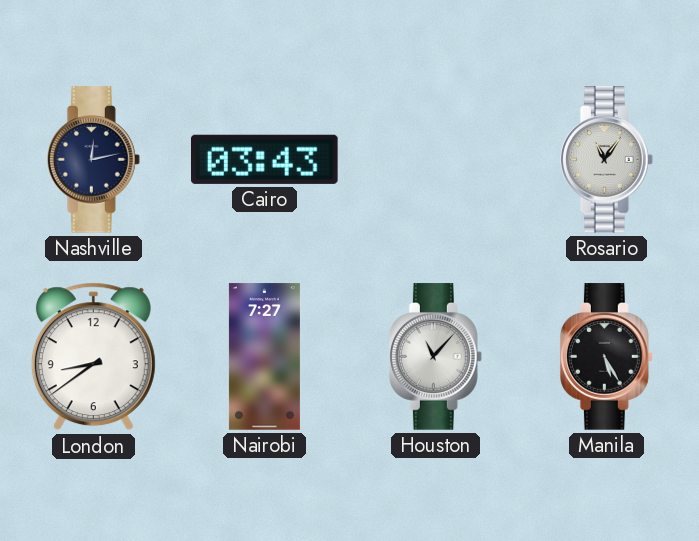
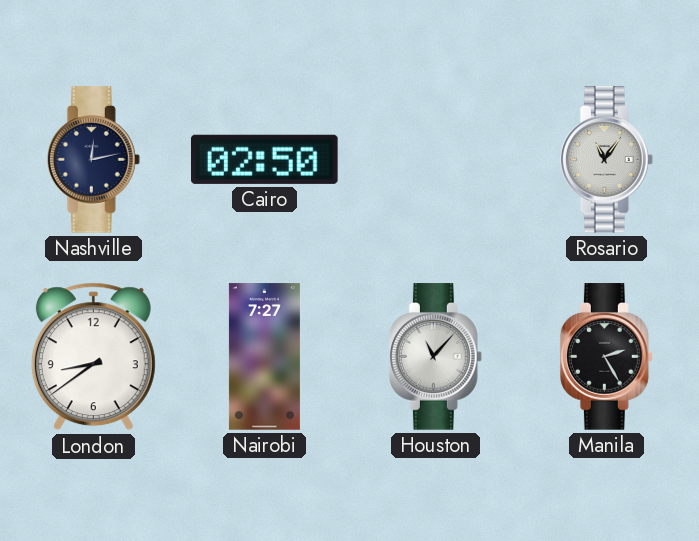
Cairo: 03:43 -> 02:50 (264, 159)
Manila: 5:25 -> 2:25 (606, 357)
